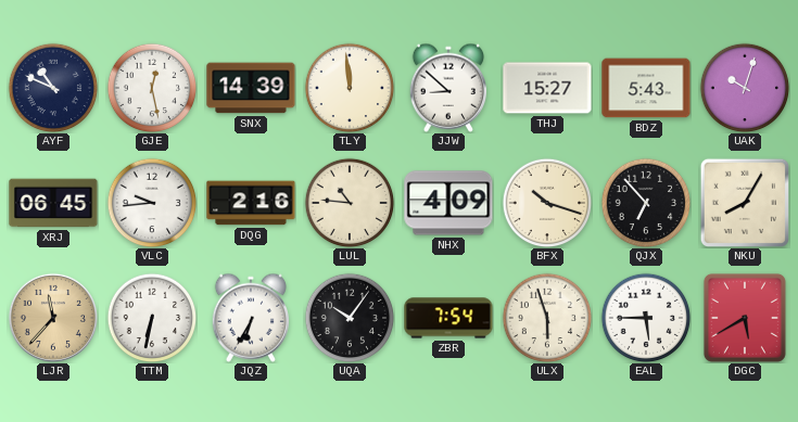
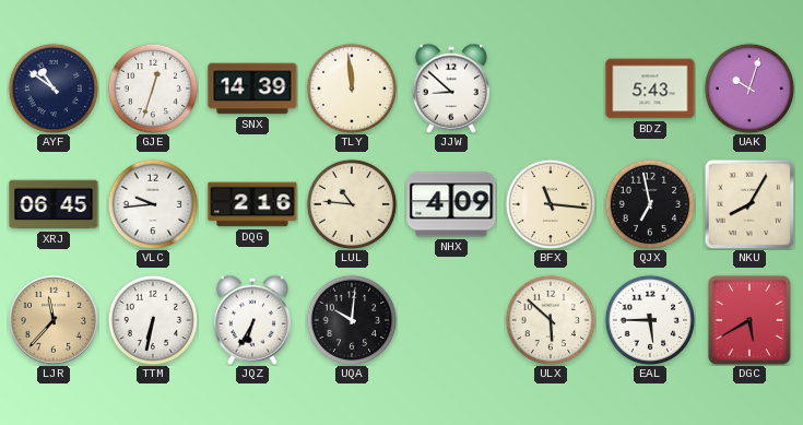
AYF: 10:49 -> 10:51 (54, 88)
GJE: 12:28 -> 12:33 (153, 88)
THJ: 15:27 -> none (547, 88)
BFX: 10:18 -> 11:16 (551, 204)
QJX: 6:53 -> 6:58 (650, 204)
UQA: 10:06 -> 10:01 (352, 320)
ZBR: 7:54 -> none (448, 318)
ULX: 5:57 -> 5:52 (551, 320)
